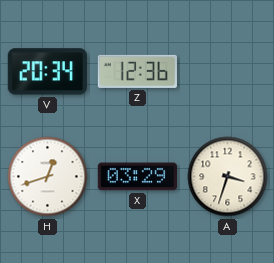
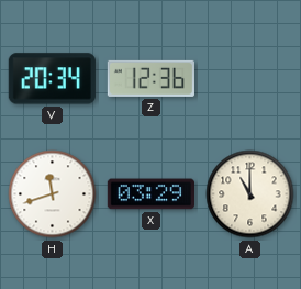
H: 12:42 -> 11:42 (53, 194)
A: 3:33 -> 11:00 (250, 194)
